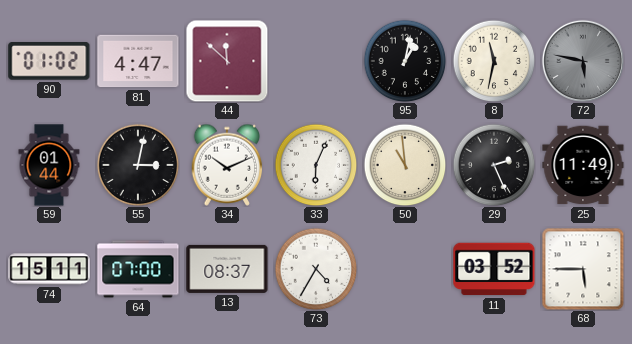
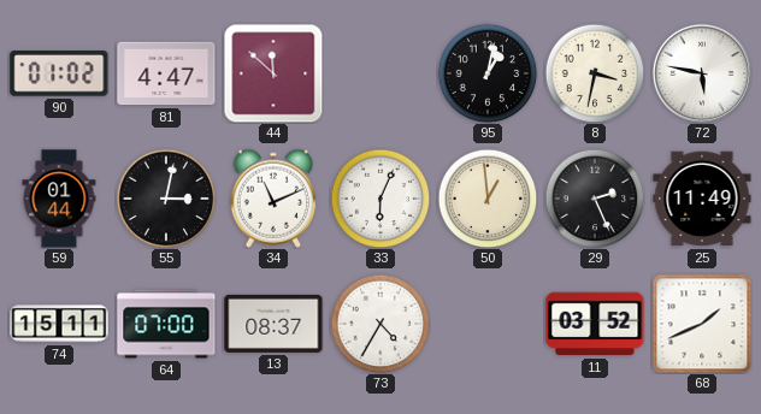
8: 11:32 -> 3:32 (595, 73)
72 dial: grey -> white (702, 73)
34: 10:11 -> 11:11 (273, 199)
50: 10:59 -> 12:59 (488, 199)
68: 5:45 -> 1:41 (702, 324)
